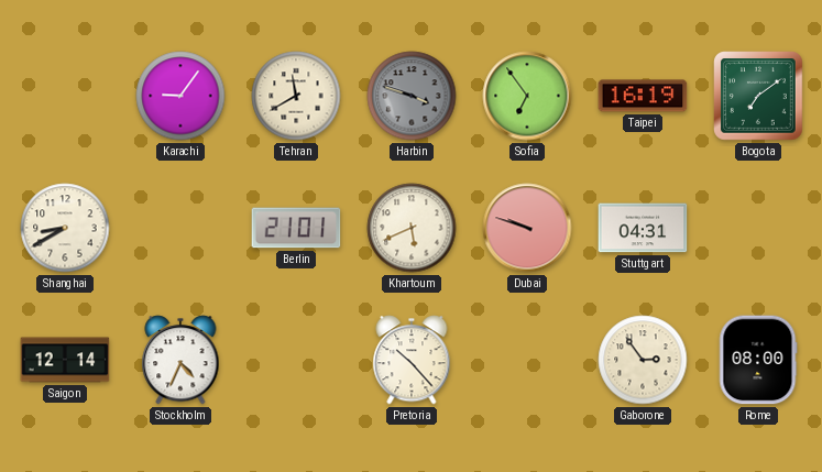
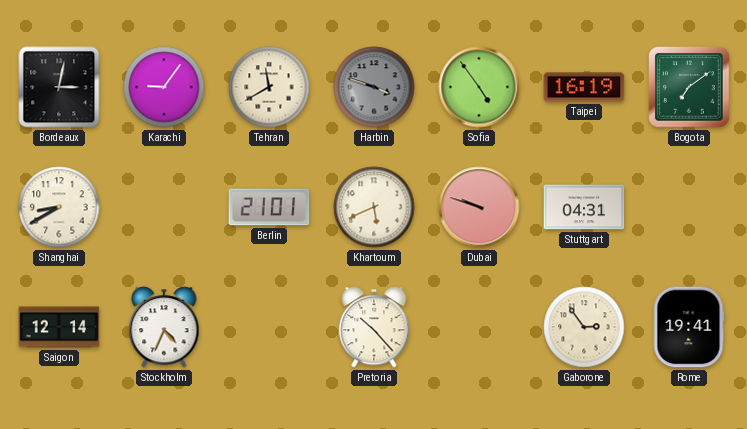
Bordeaux: none -> 3:02 (59, 87)
Sofia: 6:54 -> 4:54 (479, 87)
Rome: 08:00 -> 19:41 (689, 327)
